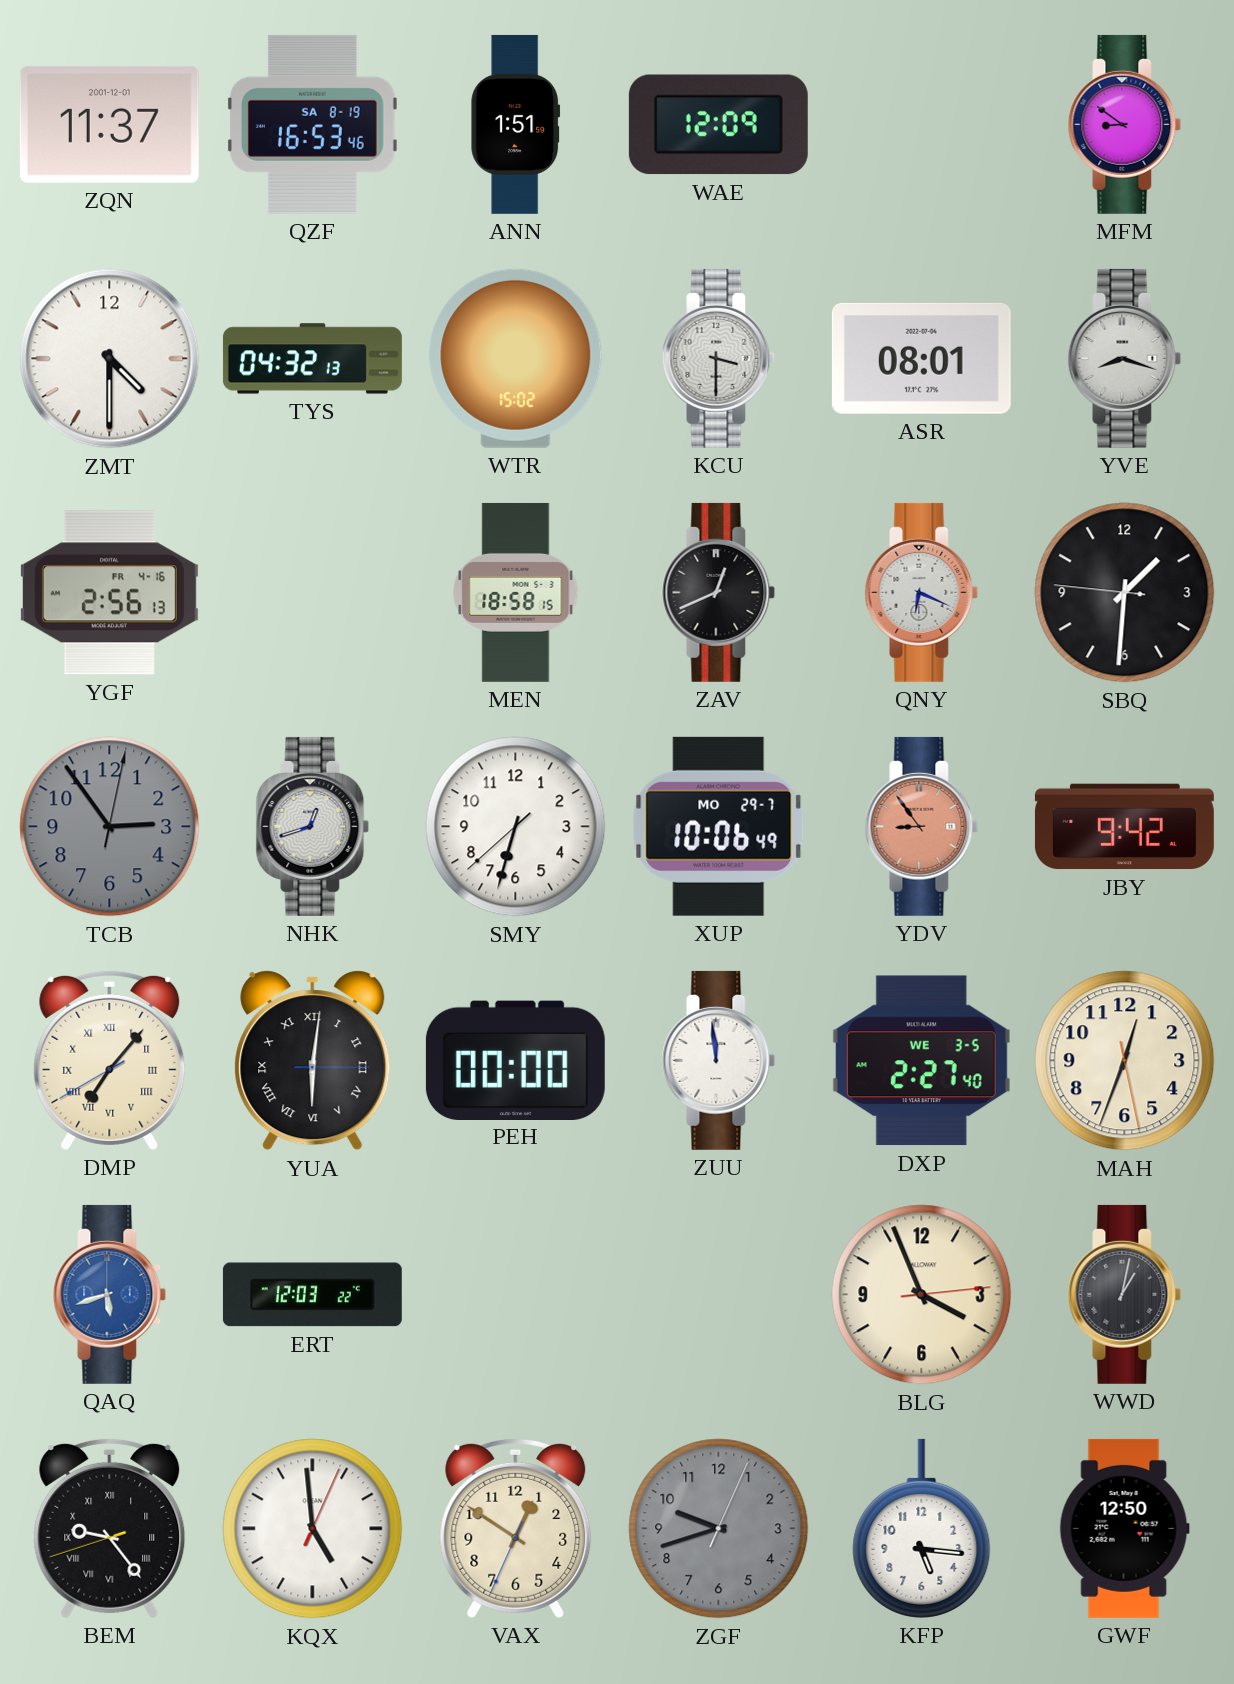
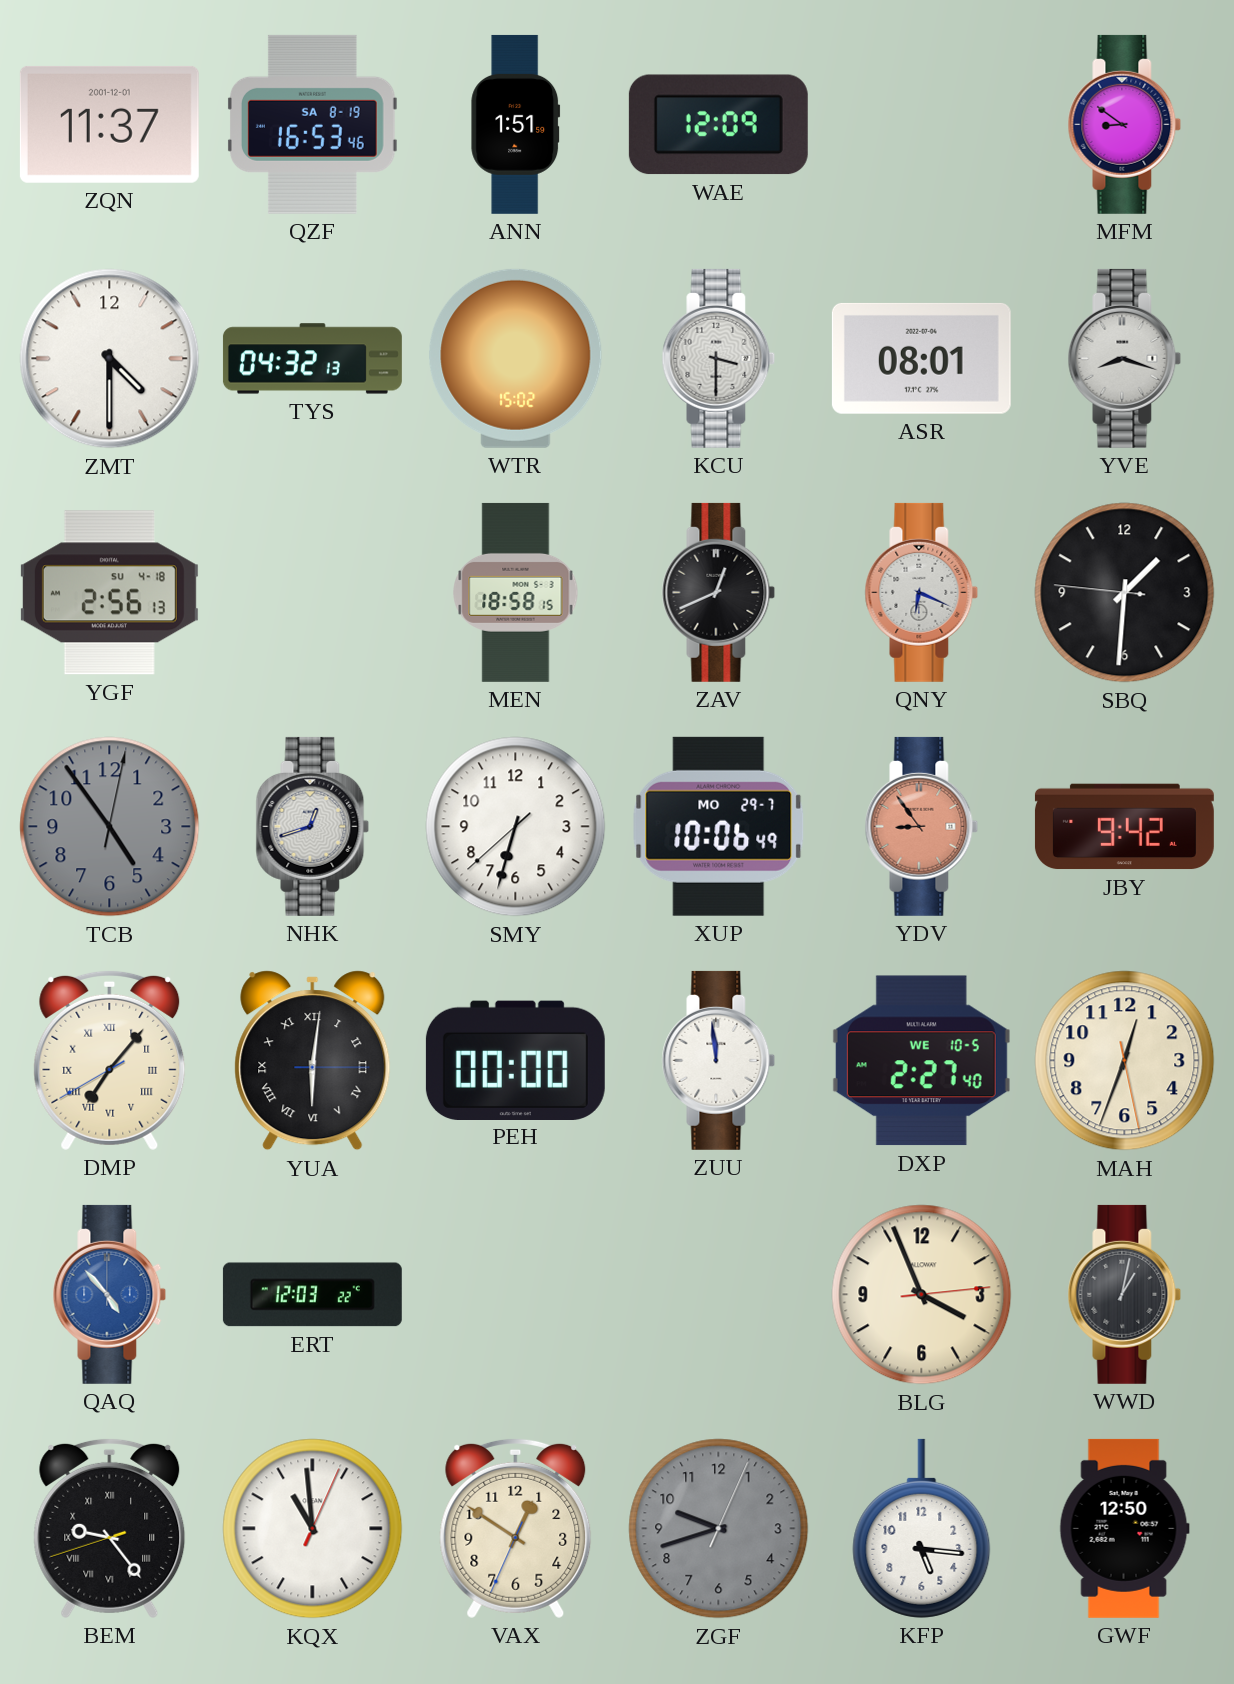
YGF date: FR 4-16 -> SU 4-18 (109, 593)
TCB: 2:54 -> 4:54 (110, 827)
DXP date: WE 3-5 -> WE 10-5 (921, 1061)
QAQ: 5:42 -> 4:53 (110, 1294)
KQX: 4:59 -> 10:59 (313, 1529)
